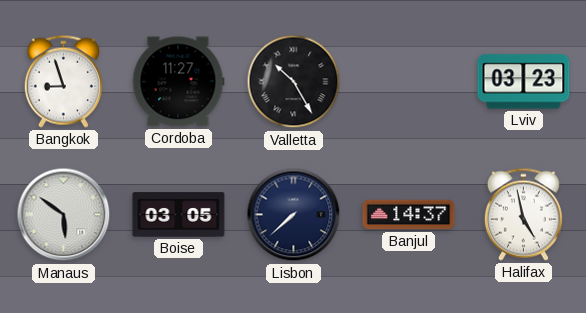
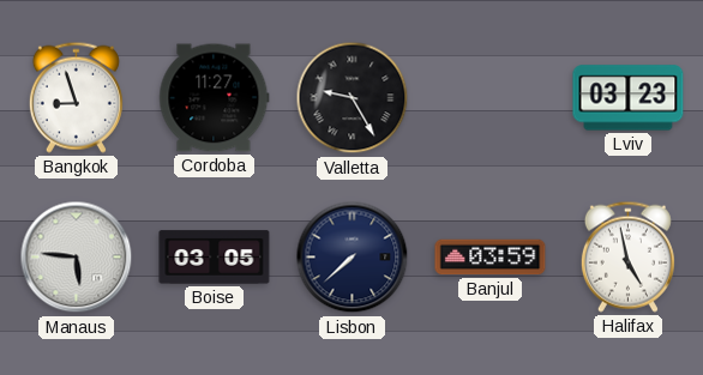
Valletta: 10:25 -> 9:25 (353, 98)
Manaus: 5:51 -> 5:46 (77, 258)
Banjul: 14:37 -> 03:59 (491, 258)
